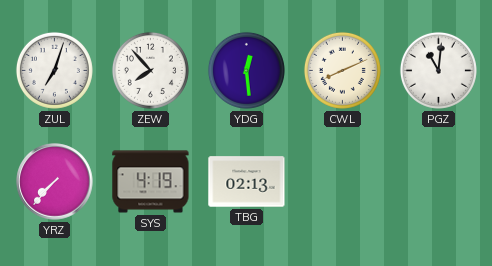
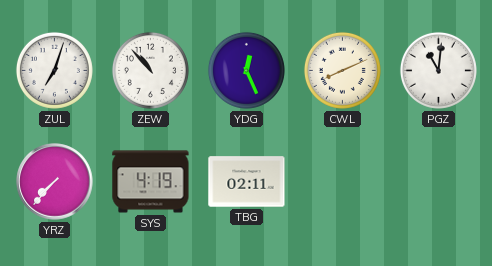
ZEW: 7:53 -> 10:53 (150, 70)
YDG: 12:29 -> 12:26 (246, 70)
TBG: 02:13 -> 02:11 (247, 182)
